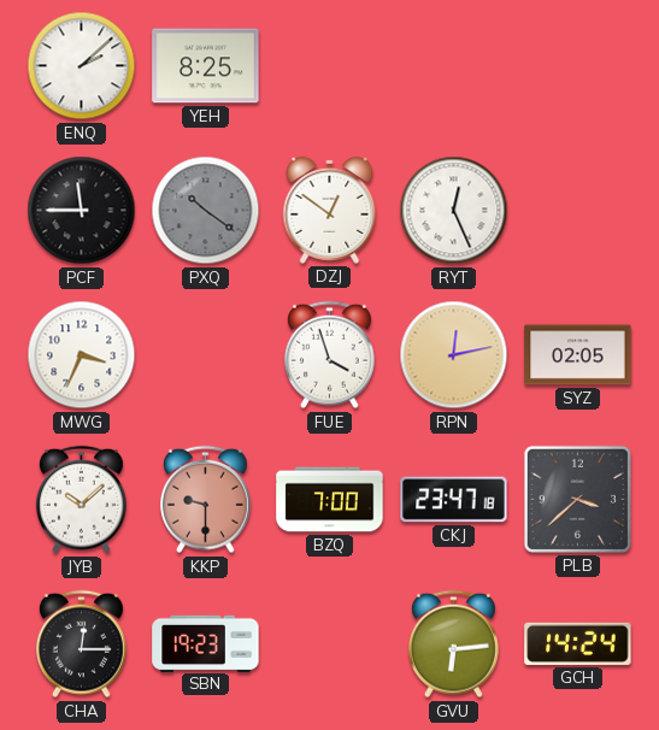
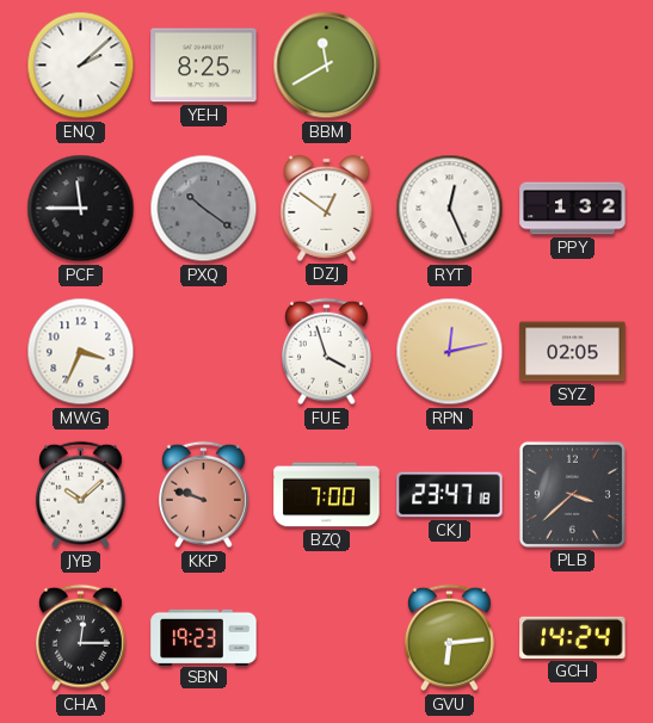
BBM: none -> 11:40 (327, 66)
PPY: none -> 1:32 (573, 209)
KKP: 9:30 -> 9:48 (203, 495)
